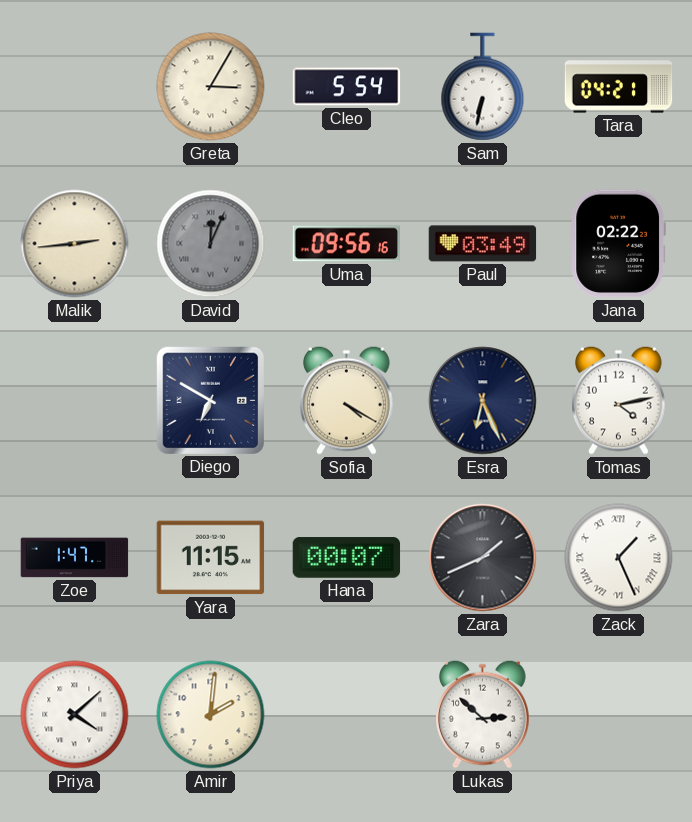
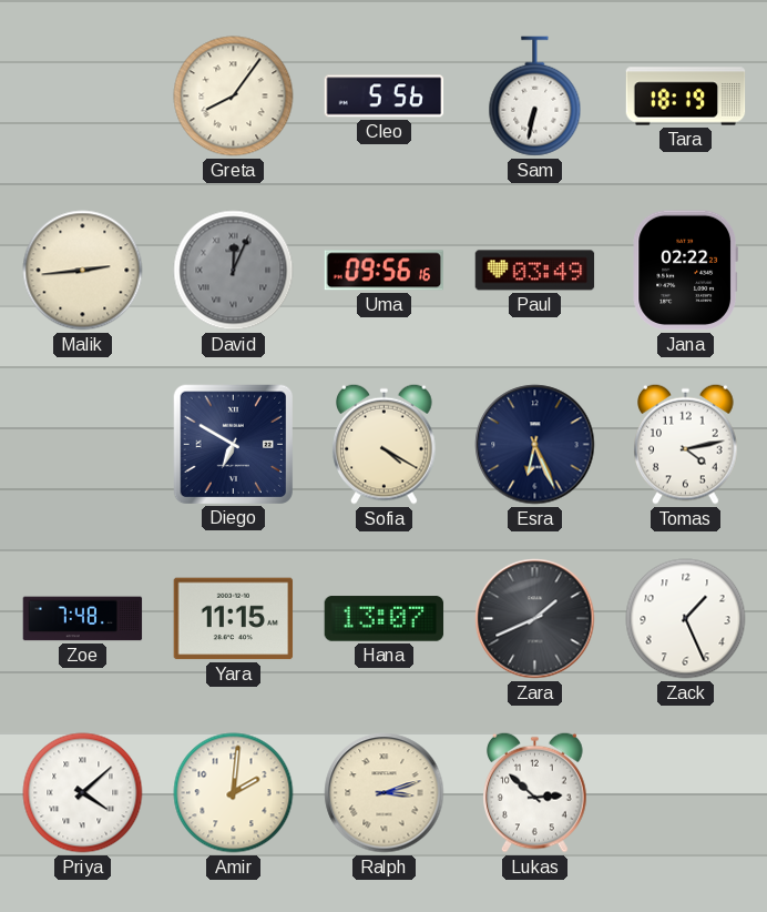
Greta: 3:05 -> 8:06 (234, 97)
Cleo: 5:54 -> 5:56 (385, 97)
Tara: 04:21 -> 18:19 (686, 97)
Zoe: 1:47 -> 7:48 (83, 619)
Hana: 00:07 -> 13:07 (385, 619)
Zack numerals: Roman -> Arabic (686, 619)
Ralph: none -> 3:12 (385, 793)
